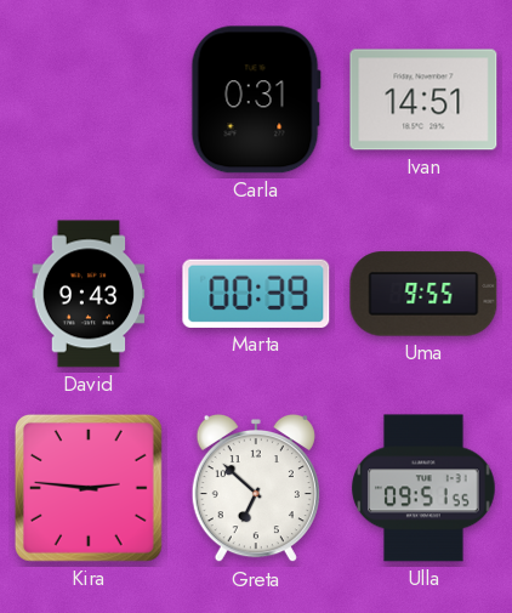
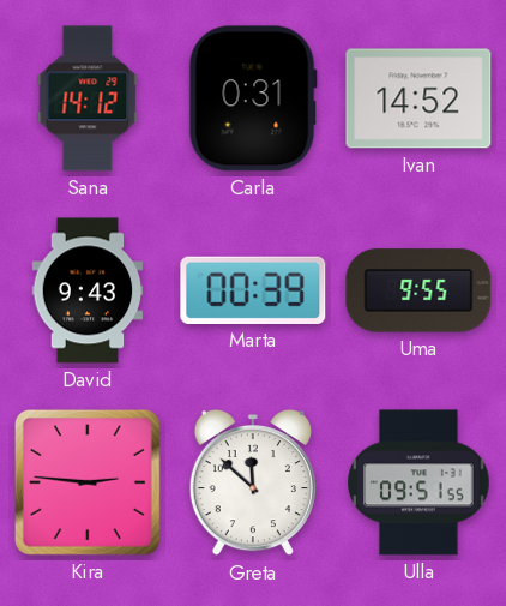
Sana: none -> 14:12 (88, 98)
Ivan: 14:51 -> 14:52 (418, 98)
Greta: 6:52 -> 11:52 (253, 482)
